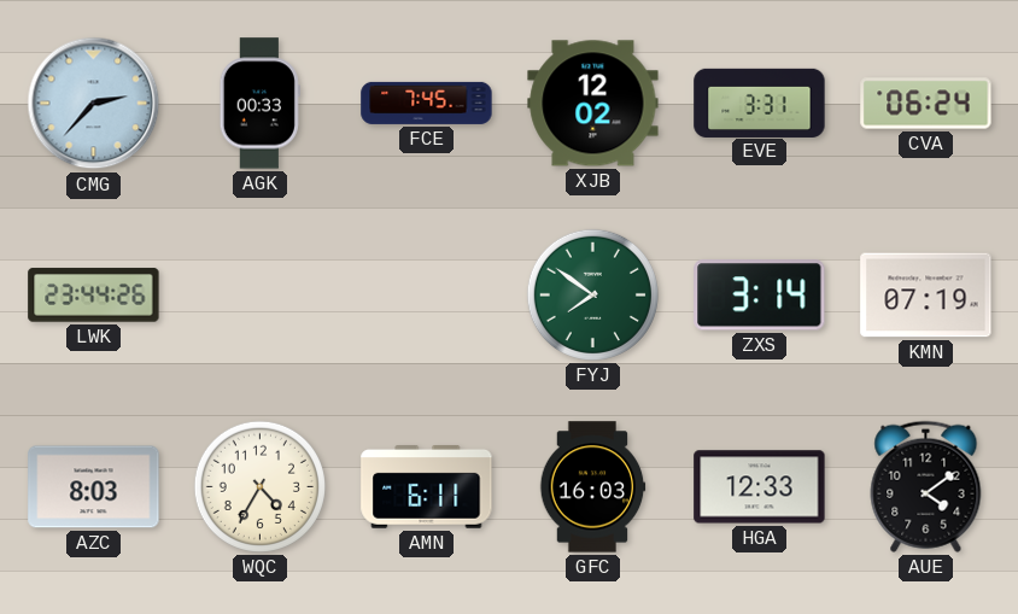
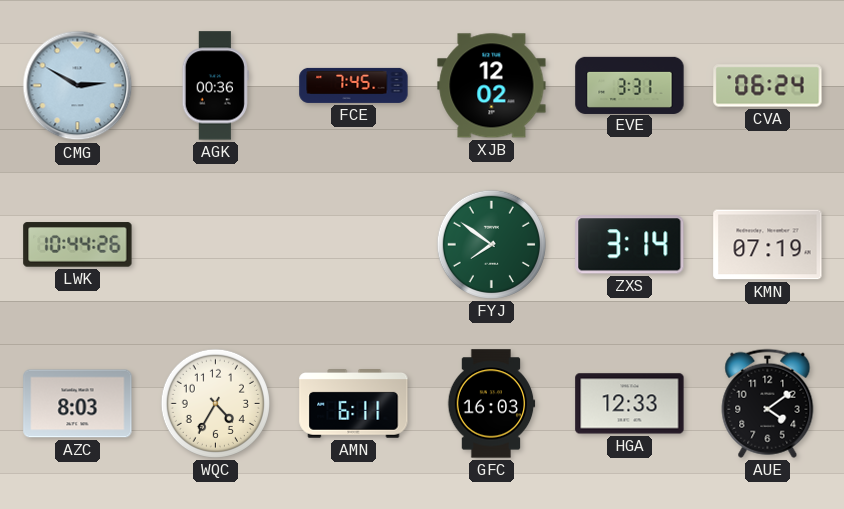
CMG: 2:37 -> 2:50 (78, 86)
AGK: 00:33 -> 00:36 (215, 86)
LWK: 23:44 -> 10:44 (78, 245)
